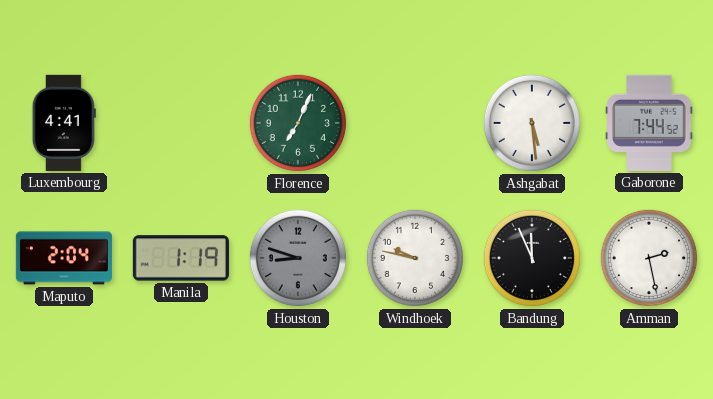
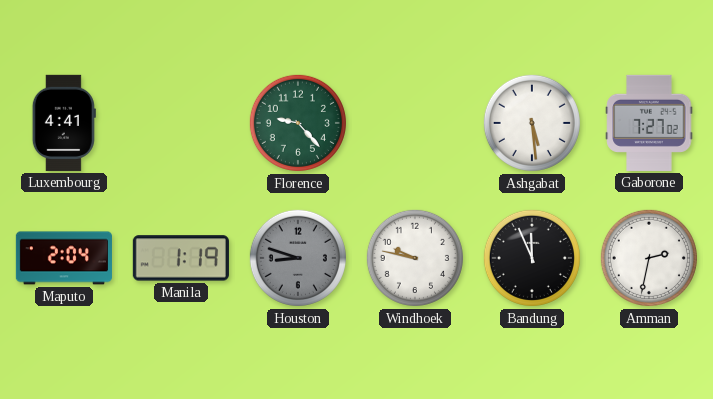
Florence: 7:04 -> 9:23 (298, 123)
Gaborone: 7:44 -> 7:27 (649, 123)
Amman: 2:28 -> 2:32 (649, 258)
